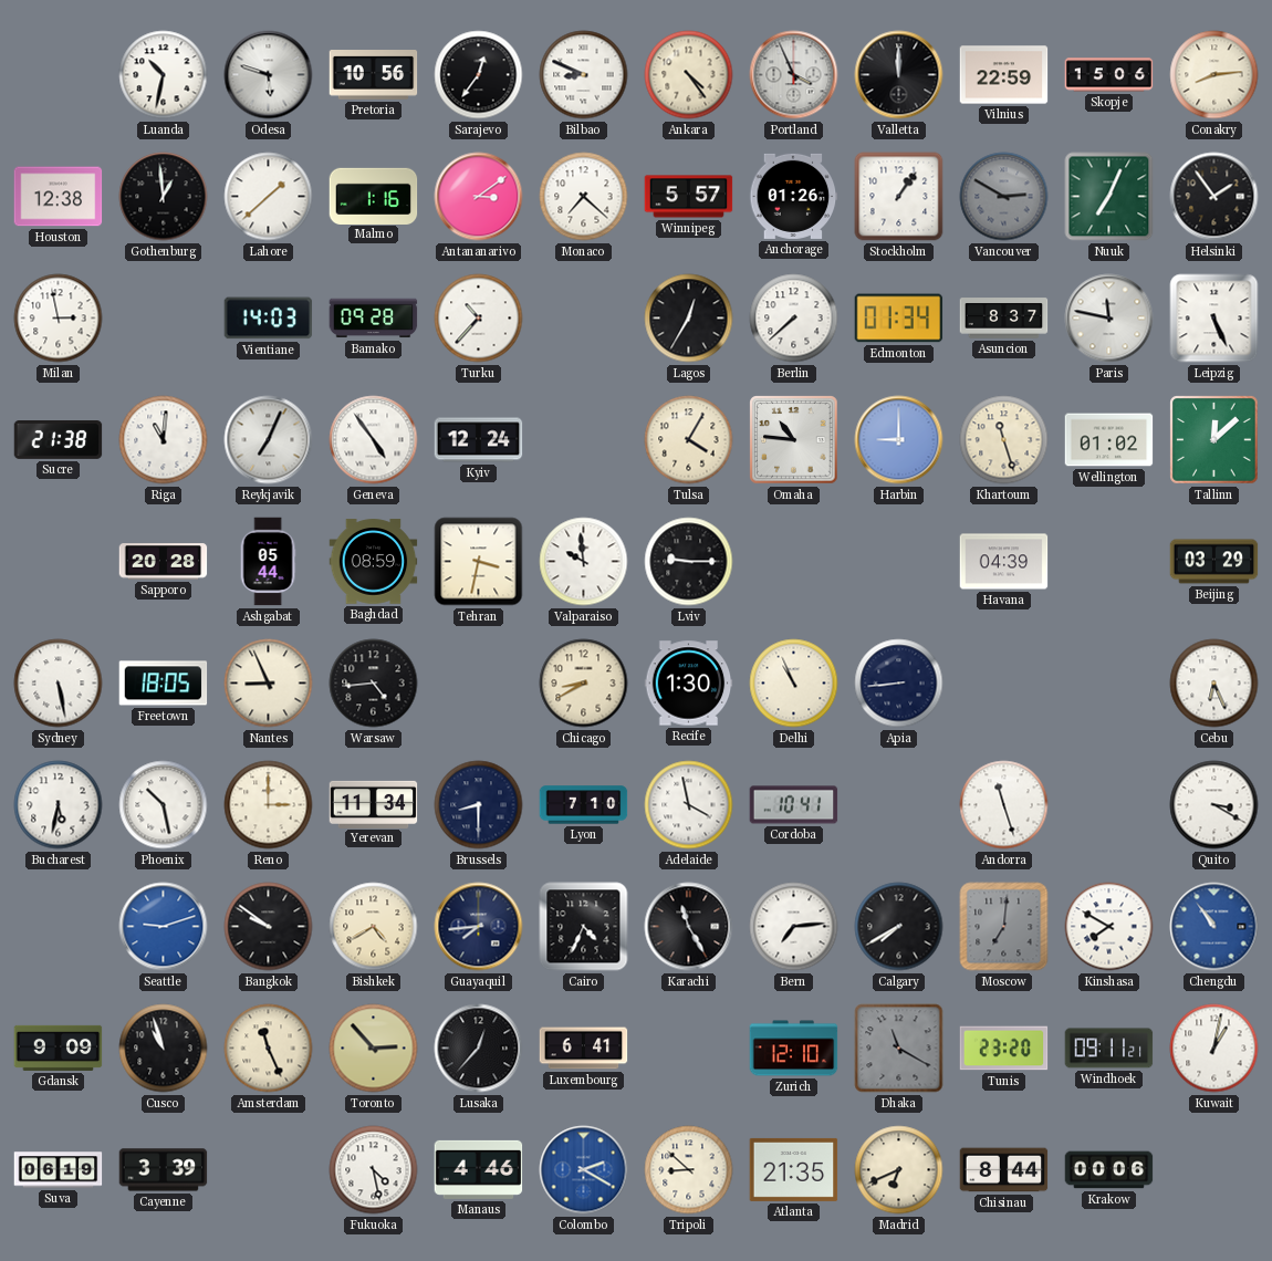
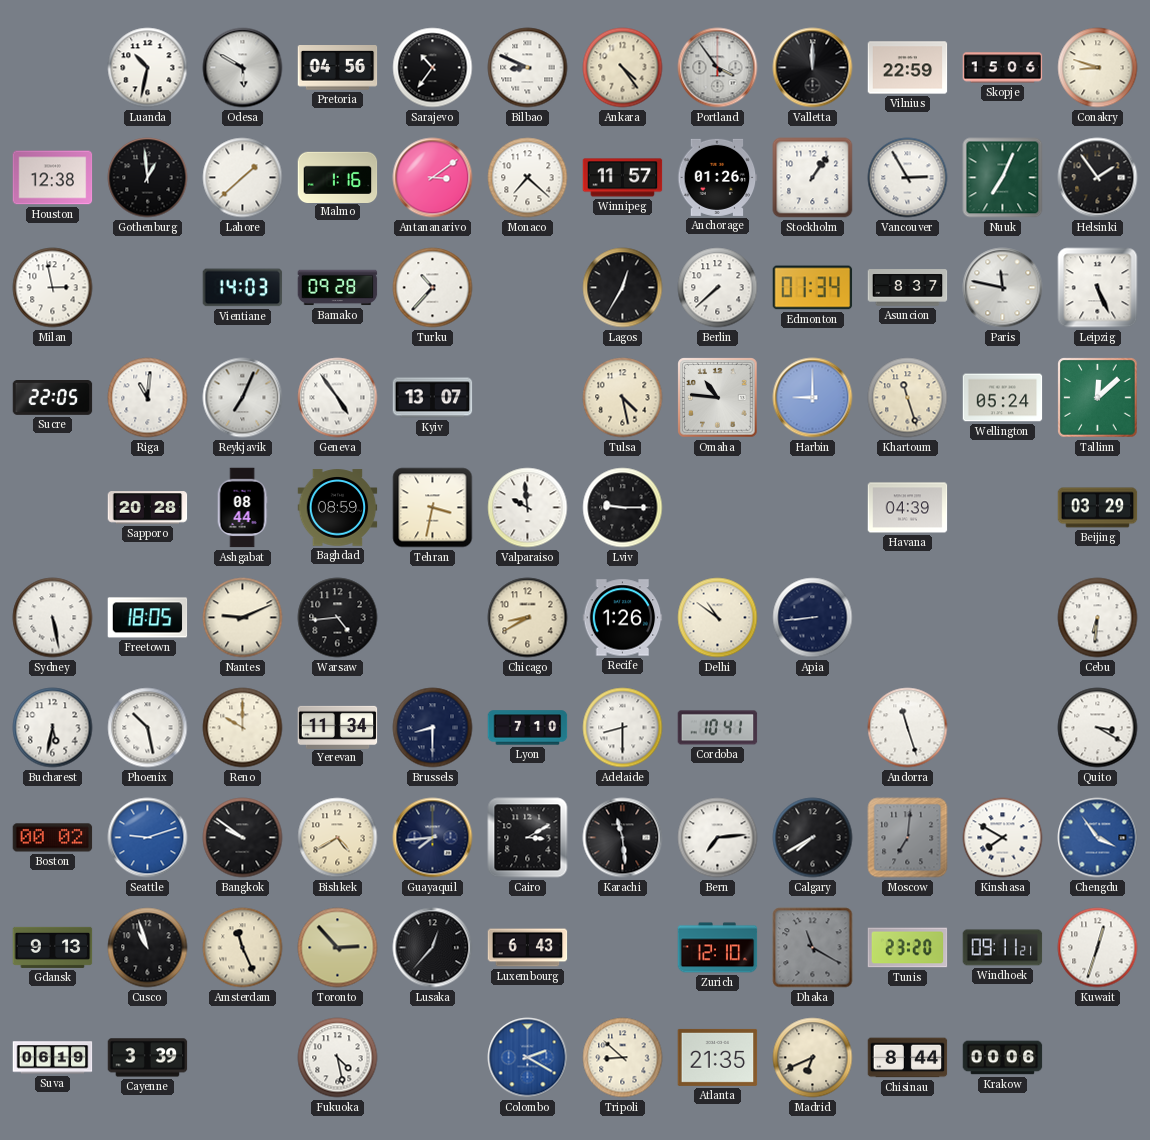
Odesa: 5:48 -> 5:50 (243, 68)
Pretoria: 10:56 -> 04:56 (338, 68)
Sarajevo: 12:36 -> 10:36 (433, 68)
Portland: 3:56 -> 3:54 (718, 68)
Conakry: 8:14 -> 8:48 (1098, 68)
Winnipeg: 5:57 -> 11:57 (623, 178)
Vancouver: 2:50 -> 2:55 (908, 178)
Vancouver dial: grey -> white (908, 178)
Sucre: 21:38 -> 22:05 (53, 398)
Kyiv: 12:24 -> 13:07 (433, 398)
Tulsa: 4:05 -> 4:28 (623, 398)
Wellington: 01:02 -> 05:24 (1003, 398)
Ashgabat: 05:44 -> 08:44 (242, 508)
Nantes: 8:56 -> 9:11 (243, 618)
Recife: 1:30 -> 1:26 (623, 618)
Delhi: 10:56 -> 10:51 (718, 618)
Cebu: 6:26 -> 6:31 (1098, 618)
Reno: 3:00 -> 10:00 (243, 728)
Adelaide: 3:58 -> 8:30 (623, 728)
Boston: none -> 00:02 (53, 838)
Cairo: 4:34 -> 3:10 (528, 838)
Karachi: 11:25 -> 11:29 (623, 838)
Chengdu: 10:54 -> 3:54 (1098, 838)
Gdansk: 9:09 -> 9:13 (53, 947)
Luxembourg: 6:41 -> 6:43 (528, 948)
Kuwait: 1:02 -> 12:33 (1098, 948)
Manaus: 4:46 -> none (479, 1169)
